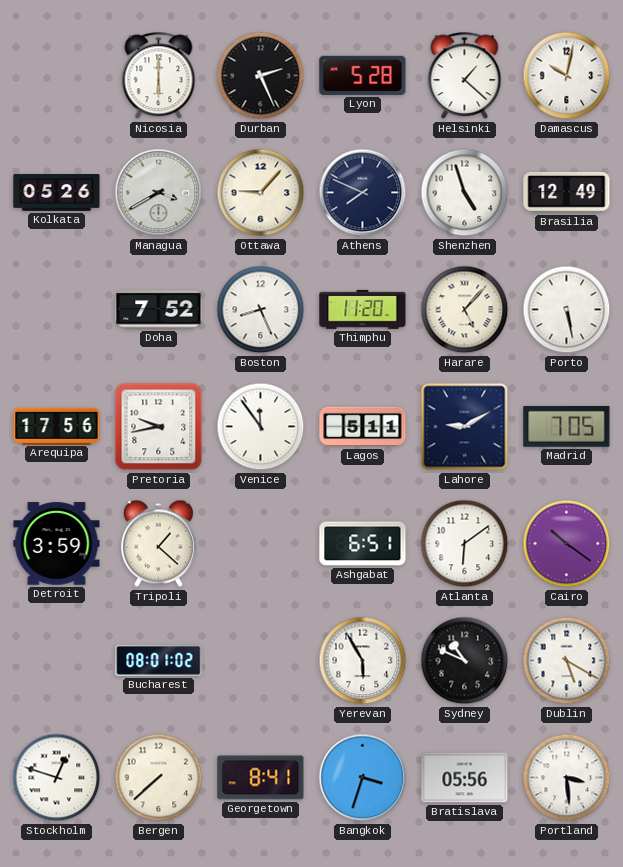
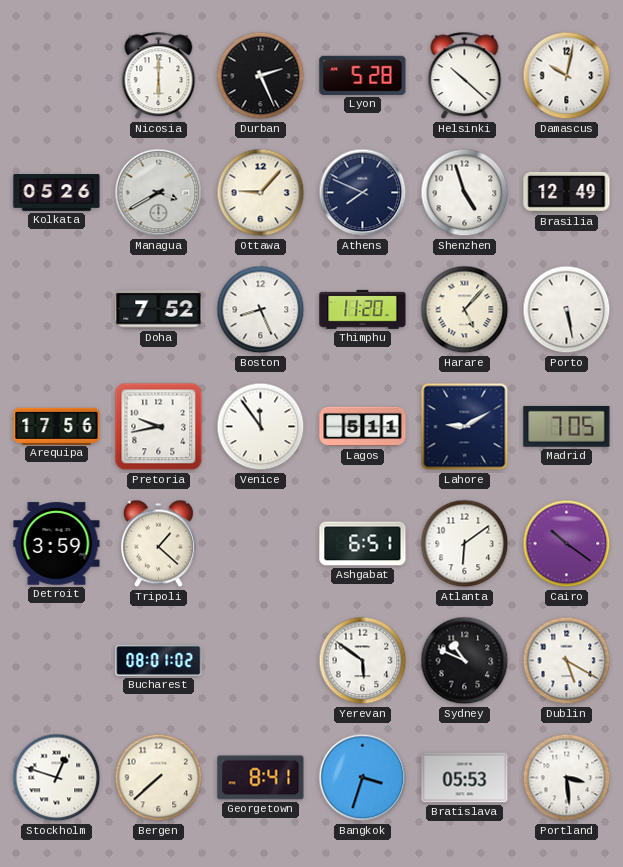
Helsinki: 1:22 -> 10:22 (465, 76)
Yerevan: 5:55 -> 5:51 (363, 661)
Bratislava: 05:56 -> 05:53 (465, 778)
